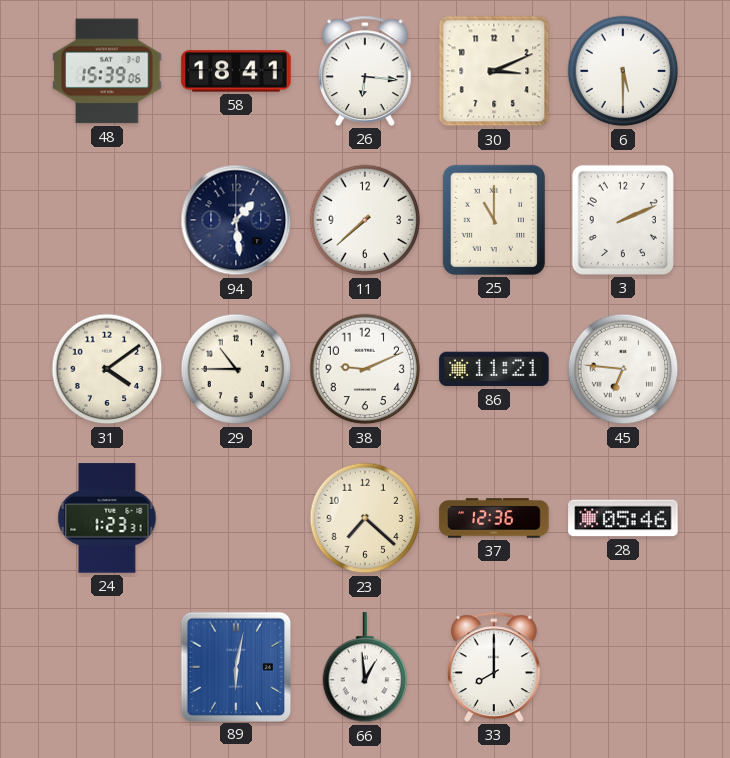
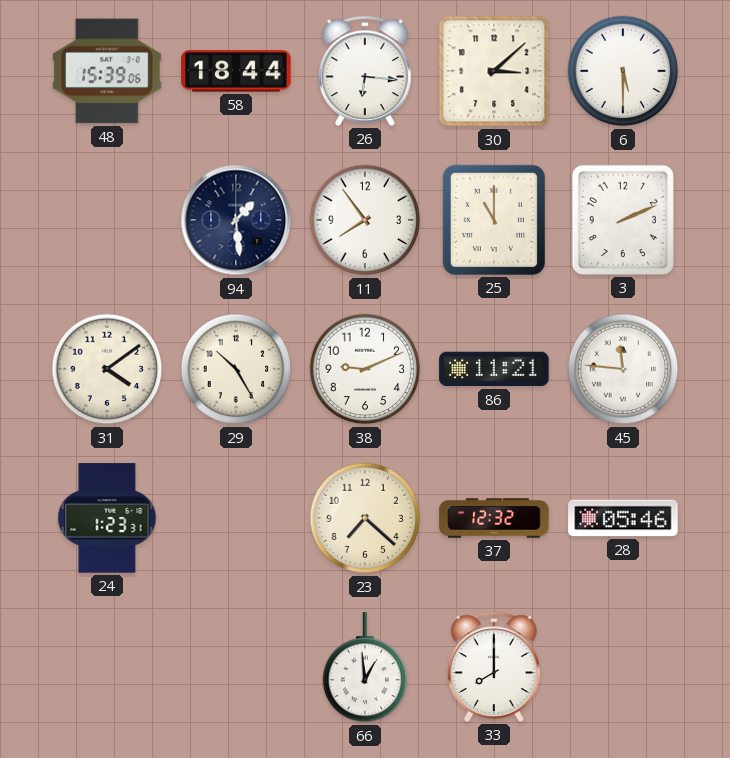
58: 18:41 -> 18:44 (236, 71)
30: 3:11 -> 3:08 (494, 71)
11: 7:38 -> 7:54 (365, 220)
29: 10:45 -> 10:25 (236, 369)
45: 6:46 -> 11:46 (623, 369)
37: 12:36 -> 12:32 (494, 518)
89: 6:02 -> none (235, 666)
